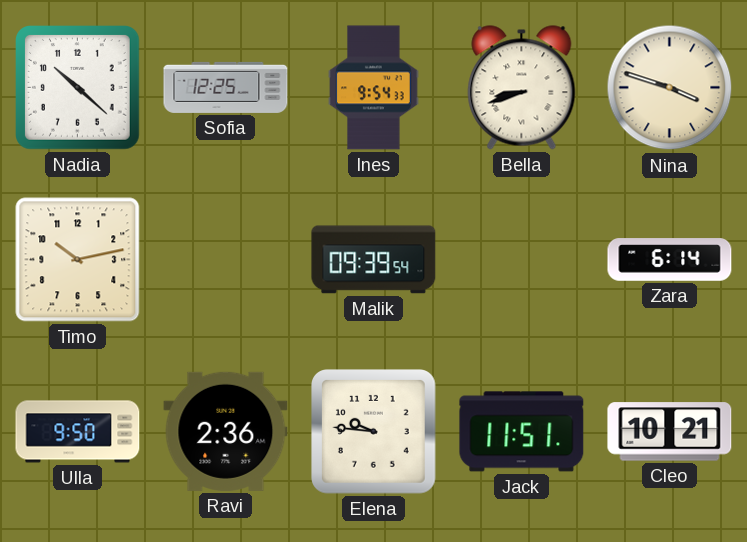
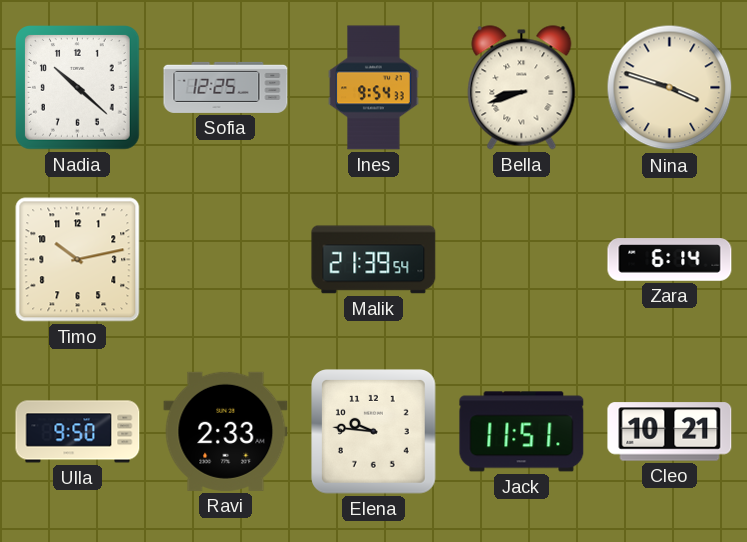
Malik: 09:39 -> 21:39 (374, 260)
Ravi: 2:36 -> 2:33 (226, 431)
